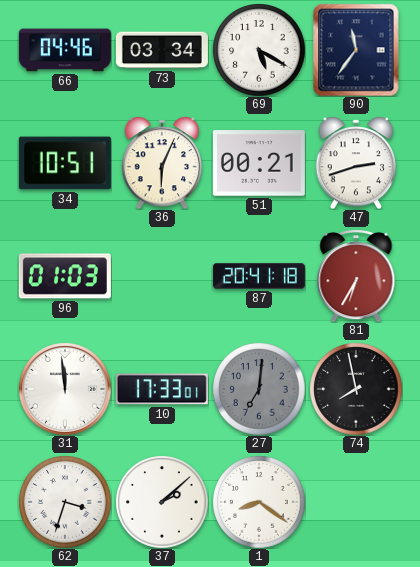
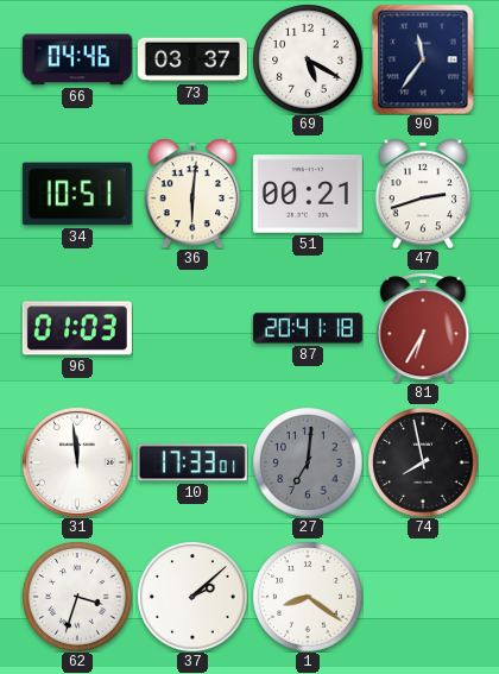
73: 03:34 -> 03:37 (192, 59)
36: 6:04 -> 6:01 (192, 194)
